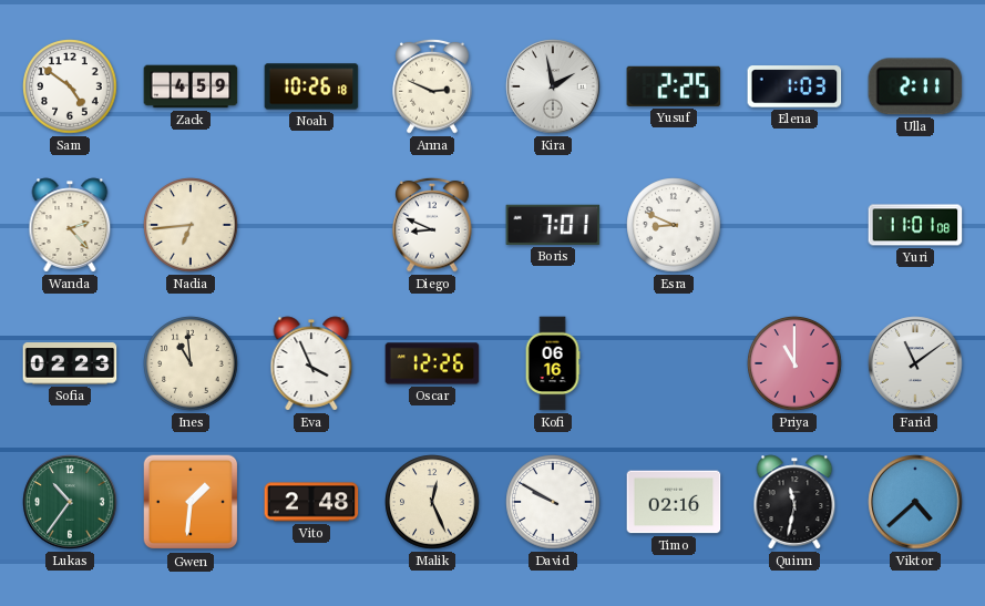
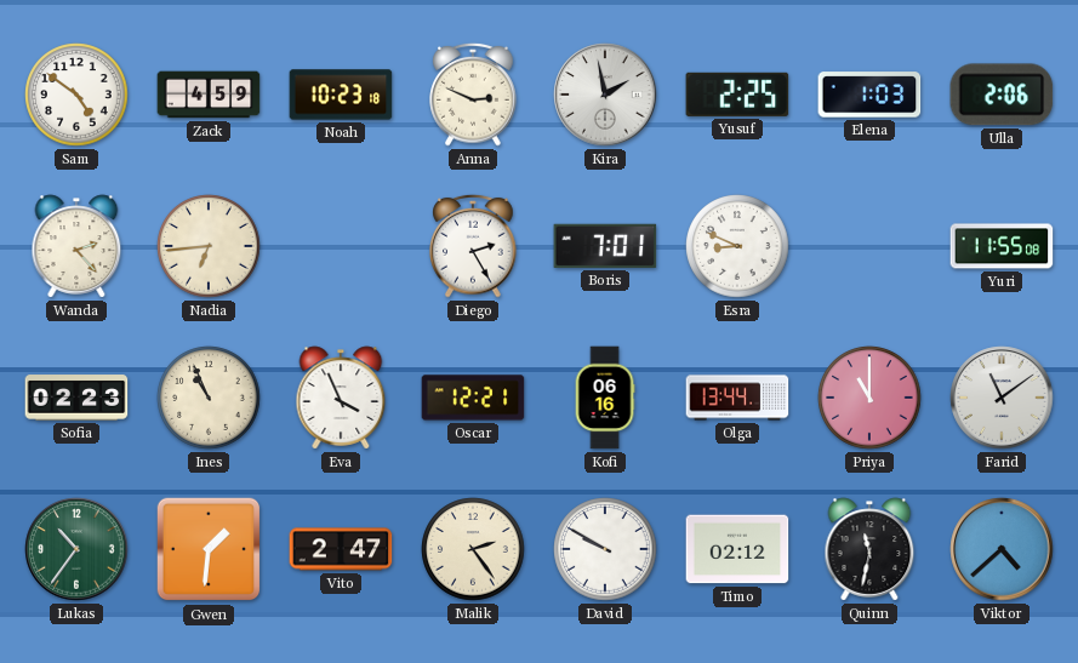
Noah: 10:26 -> 10:23 (341, 95)
Ulla: 2:11 -> 2:06 (1002, 95)
Diego: 8:49 -> 2:25 (473, 246)
Yuri: 11:01 -> 11:55 (1002, 246)
Ines: 10:59 -> 10:56 (209, 398)
Oscar: 12:26 -> 12:21 (473, 398)
Olga: none -> 13:44 (737, 398)
Vito: 2:48 -> 2:47 (341, 549)
Malik: 12:26 -> 2:24 (473, 549)
Timo: 02:16 -> 02:12 (737, 549)
